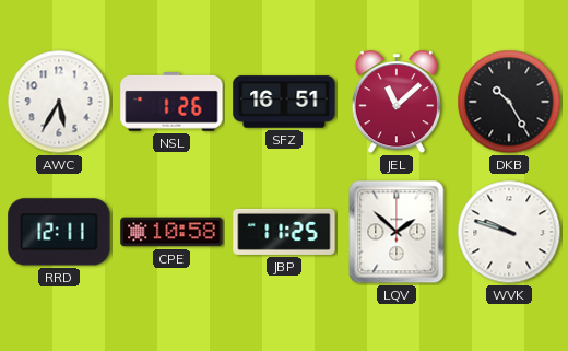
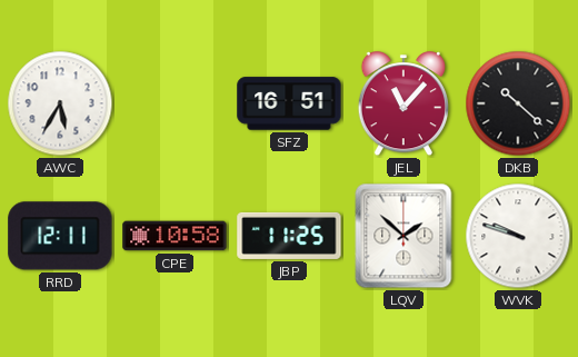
NSL: 1:26 -> none (171, 102)
JEL: 11:08 -> 11:07 (403, 105)
DKB: 10:25 -> 10:22 (518, 103)
